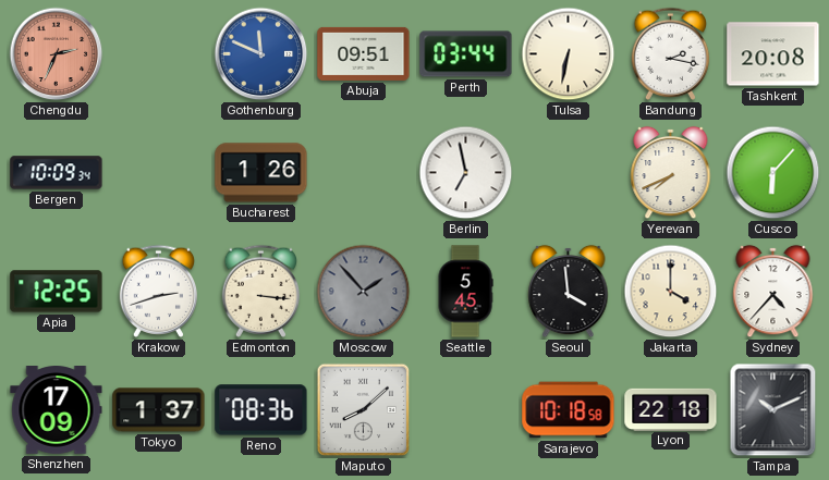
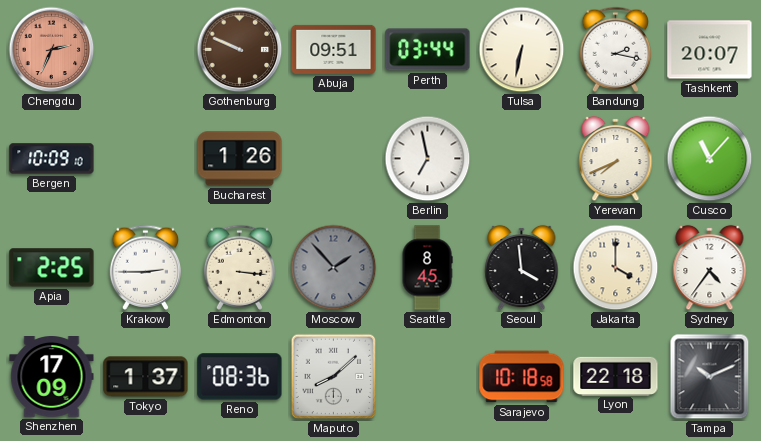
Gothenburg: 11:49 -> 9:49 (240, 50)
Gothenburg dial: blue -> brown (240, 50)
Tashkent: 20:08 -> 20:07 (710, 50)
Bergen: 10:09:34 -> 10:09:10 (52, 159)
Cusco: 6:07 -> 11:07 (710, 159)
Apia: 12:25 -> 2:25 (52, 268)
Krakow: 2:42 -> 2:45 (146, 267)
Seattle: 5:45 -> 8:45 (427, 268)
Sydney: 4:37 -> 4:36 (710, 268)
